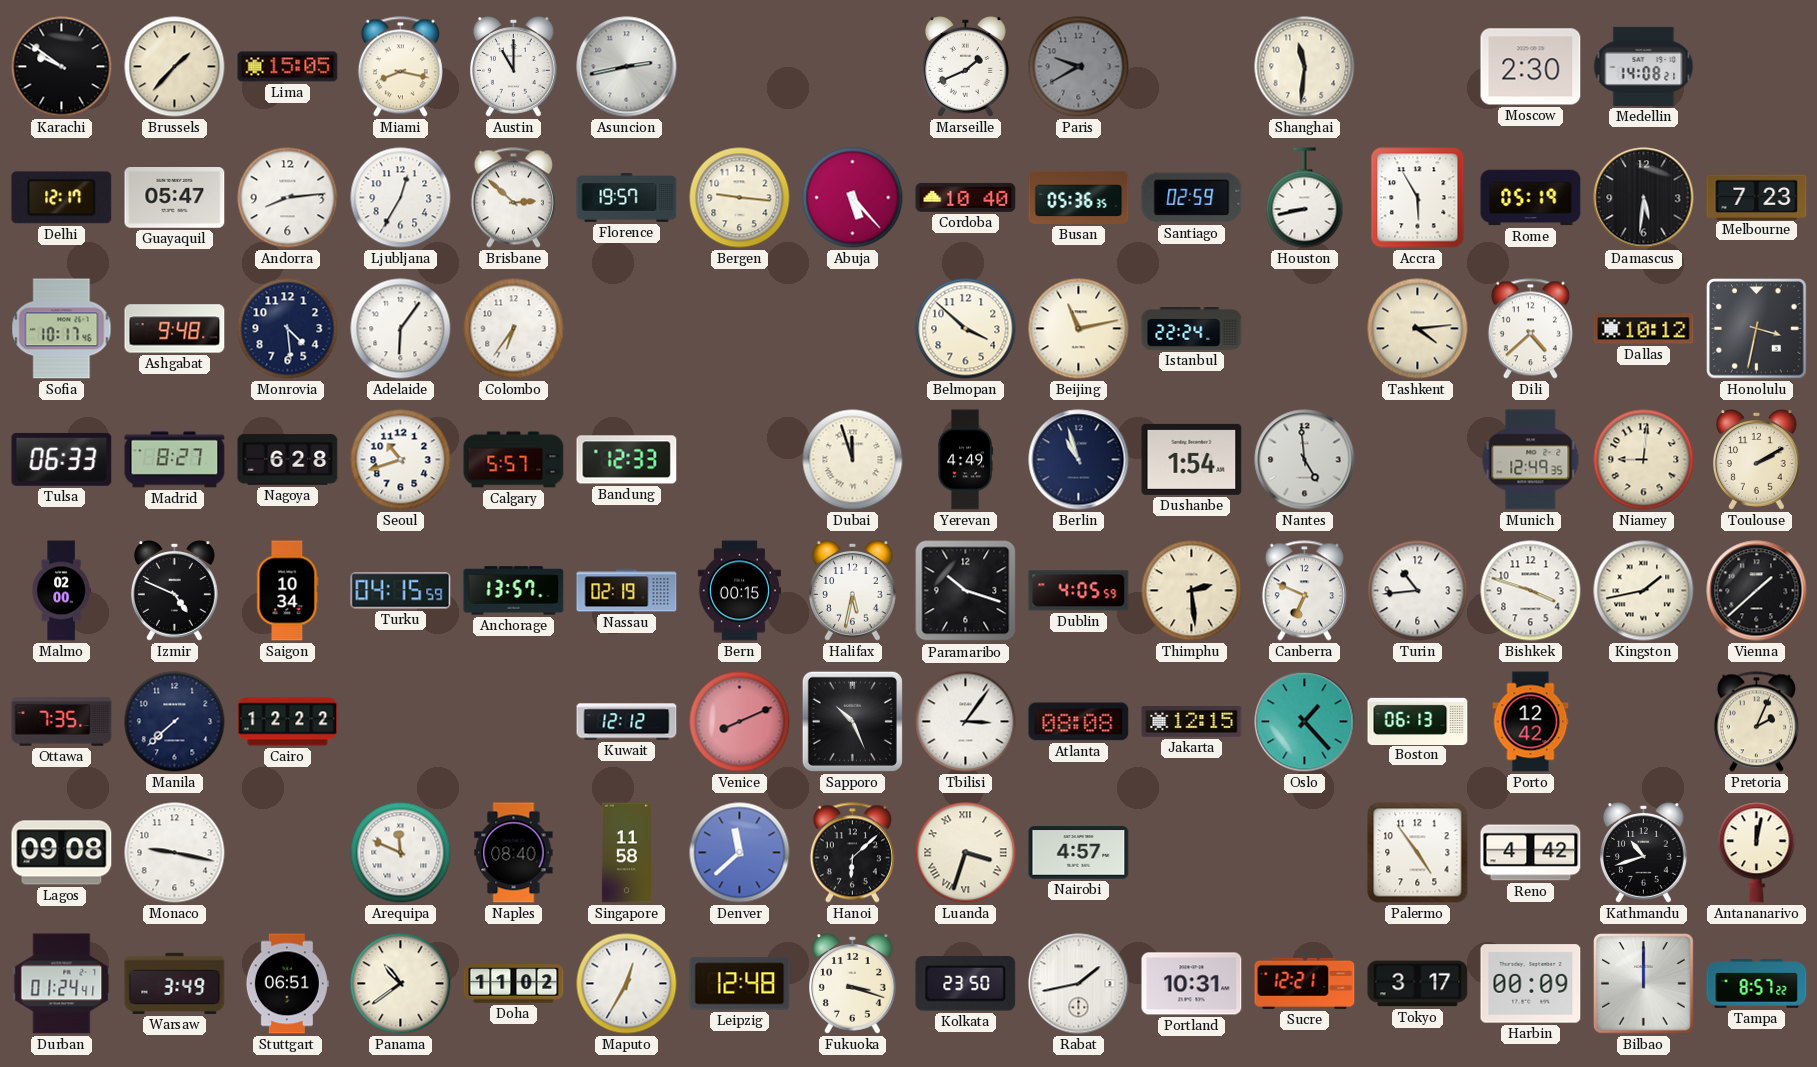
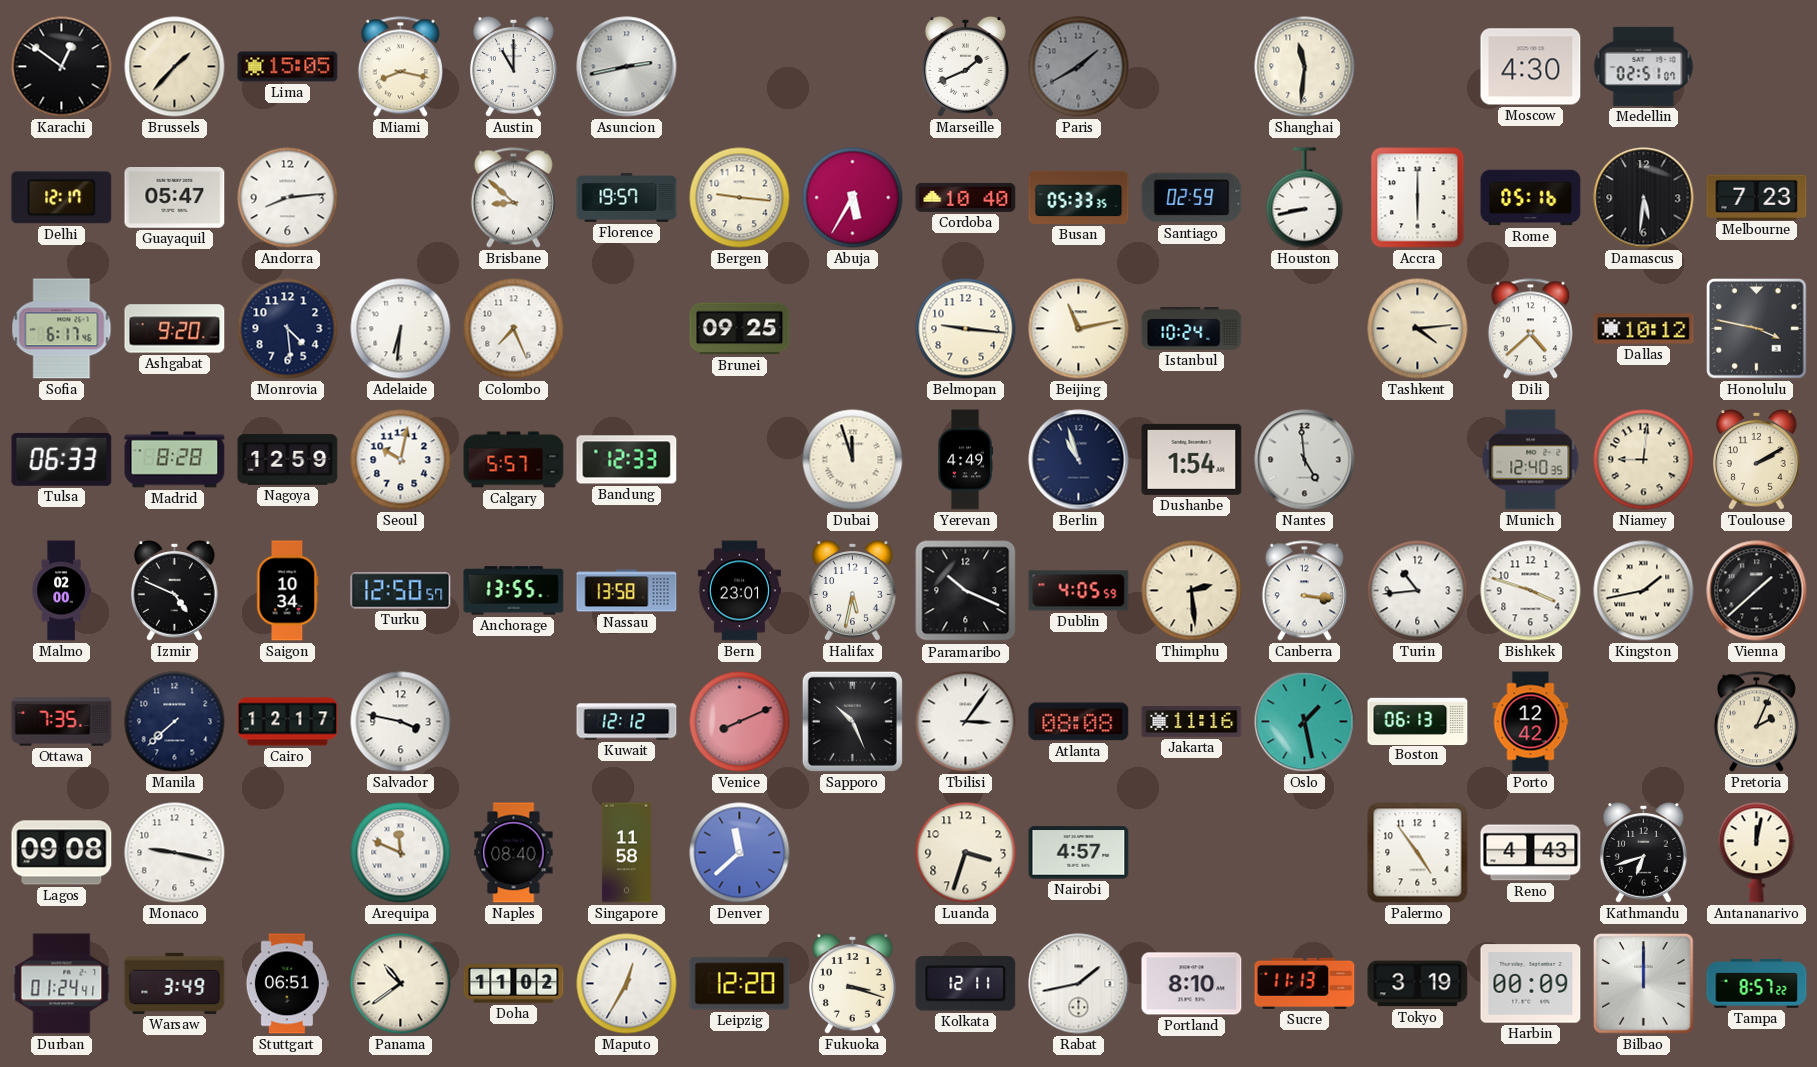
Karachi: 9:51 -> 12:51 (62, 67)
Paris: 9:40 -> 1:40 (1079, 67)
Moscow: 2:30 -> 4:30 (1531, 67)
Medellin: 14:08 -> 02:51 (1644, 66)
Ljubljana: 12:35 -> none (401, 198)
Brisbane: 2:52 -> 8:52 (513, 198)
Abuja: 5:23 -> 5:35 (853, 198)
Busan: 05:36 -> 05:33 (1079, 197)
Accra: 5:55 -> 6:00 (1418, 198)
Rome: 05:19 -> 05:16 (1531, 198)
Sofia: 10:17 -> 6:17 (62, 329)
Ashgabat: 9:48 -> 9:20 (175, 329)
Adelaide: 6:06 -> 6:31 (401, 329)
Colombo: 6:36 -> 7:26 (514, 329)
Brunei: none -> 09:25 (740, 329)
Belmopan: 3:52 -> 9:16 (966, 329)
Istanbul: 22:24 -> 10:24 (1192, 329)
Honolulu: 3:32 -> 3:47 (1757, 329)
Madrid: 8:27 -> 8:28 (175, 460)
Nagoya: 6:28 -> 12:59 (288, 460)
Seoul: 10:42 -> 10:02 (401, 460)
Munich: 12:49 -> 12:40 (1531, 460)
Turku: 04:15 -> 12:50 (401, 591)
Anchorage: 13:57 -> 13:55 (514, 591)
Nassau: 02:19 -> 13:58 (627, 591)
Bern: 00:15 -> 23:01 (739, 591)
Paramaribo: 10:18 -> 10:19 (966, 591)
Canberra: 6:49 -> 3:16 (1304, 591)
Cairo: 12:22 -> 12:17 (288, 722)
Salvador: none -> 3:47 (401, 722)
Jakarta: 12:15 -> 11:16 (1192, 722)
Oslo: 1:23 -> 1:28 (1305, 722)
Hanoi: 6:08 -> none (852, 853)
Luanda numerals: Roman -> Arabic (966, 853)
Reno: 4:42 -> 4:43 (1531, 853)
Kathmandu: 10:42 -> 6:42 (1644, 853)
Leipzig: 12:48 -> 12:20 (740, 984)
Kolkata: 23:50 -> 12:11 (966, 984)
Portland: 10:31 -> 8:10 (1192, 984)
Sucre: 12:21 -> 11:13 (1305, 983)
Tokyo: 3:17 -> 3:19 (1418, 984)
